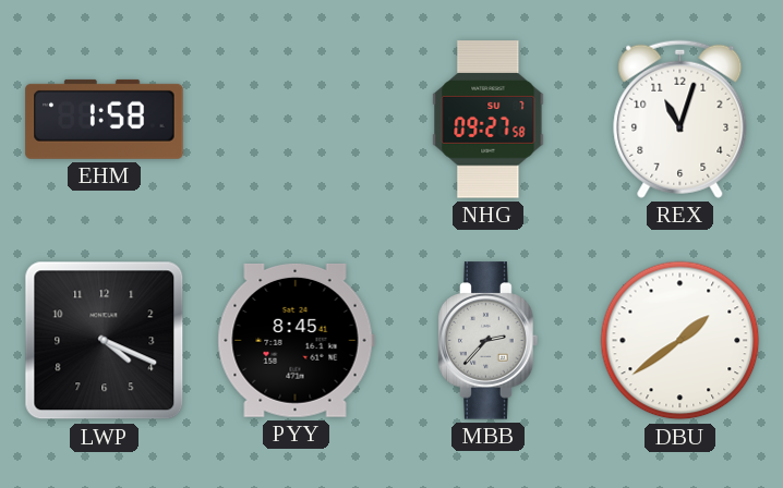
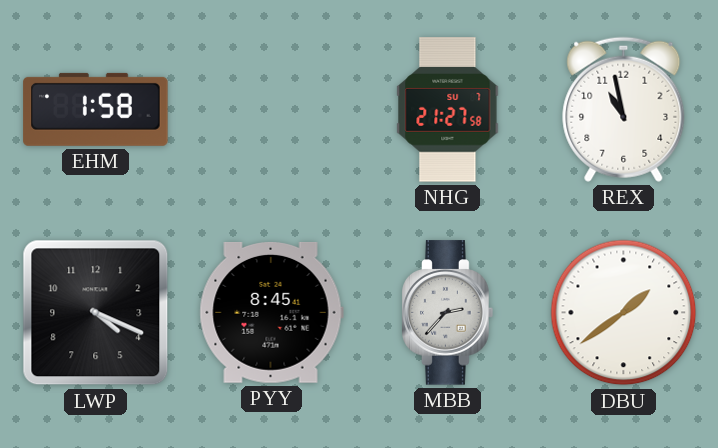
NHG: 09:27 -> 21:27 (448, 110)
REX: 11:03 -> 10:58 (624, 109)
